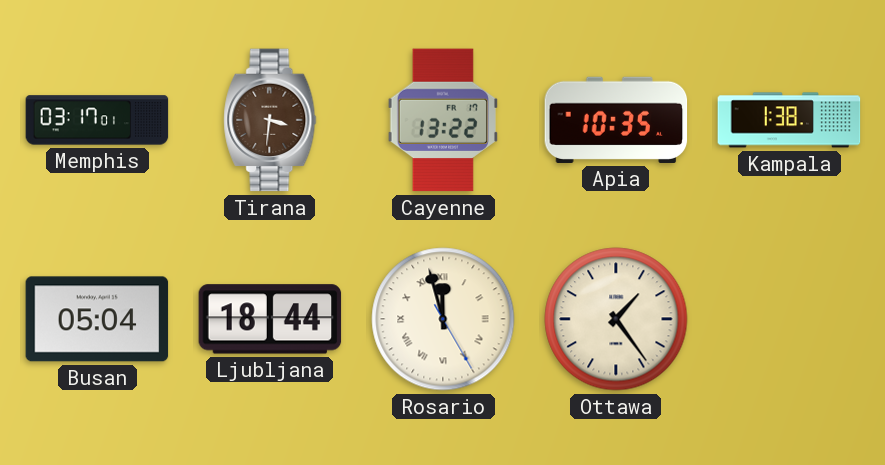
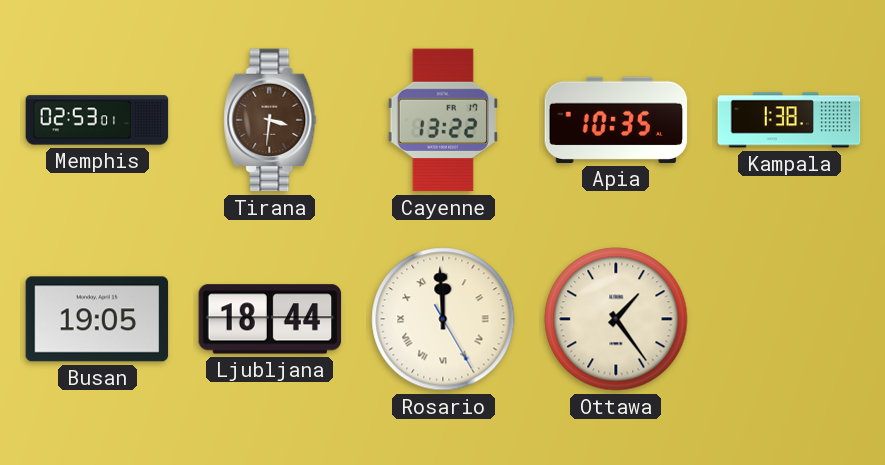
Memphis: 03:17 -> 02:53 (97, 120)
Busan: 05:04 -> 19:05 (97, 319)
Rosario: 11:57 -> 11:59 (443, 319)
